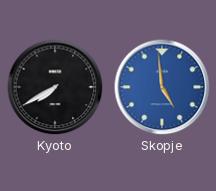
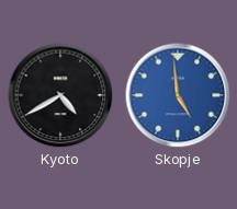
Kyoto: 7:40 -> 4:40 (60, 95)
